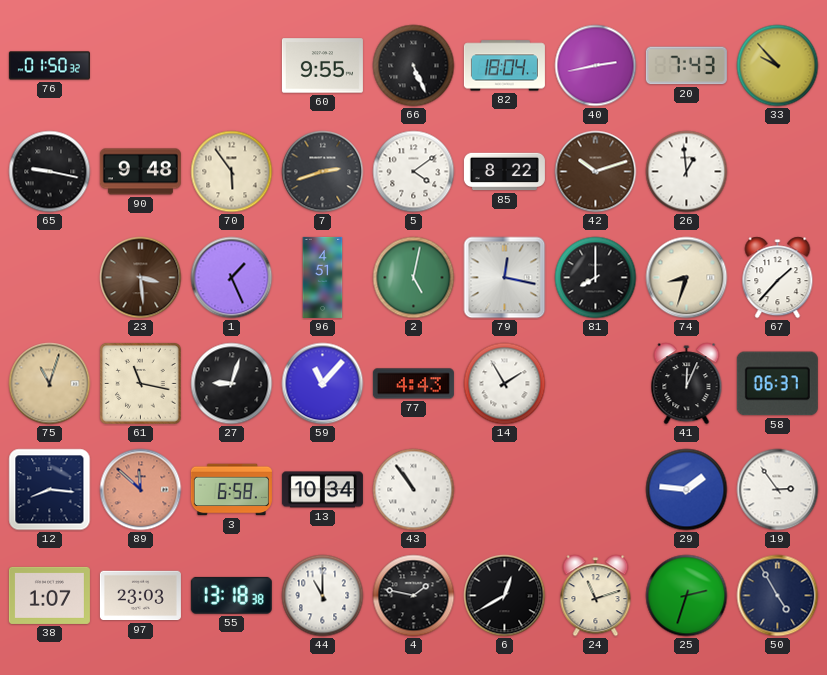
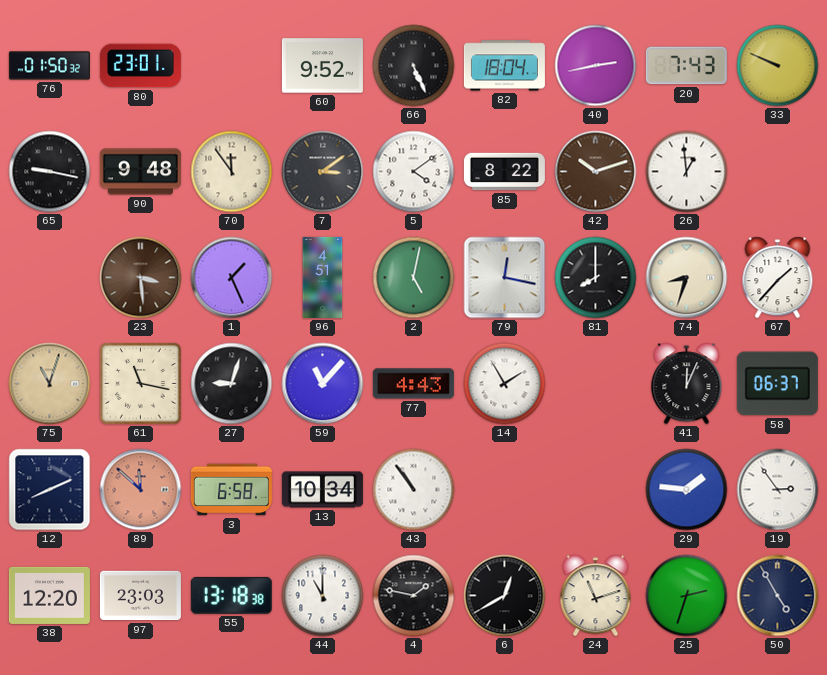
80: none -> 23:01 (140, 66)
60: 9:55 -> 9:52 (322, 66)
33: 9:53 -> 9:49 (778, 66)
70: 5:54 -> 11:54 (232, 172)
7: 2:42 -> 3:09 (323, 172)
12: 8:16 -> 8:11 (50, 490)
38: 1:07 -> 12:20 (49, 595)
